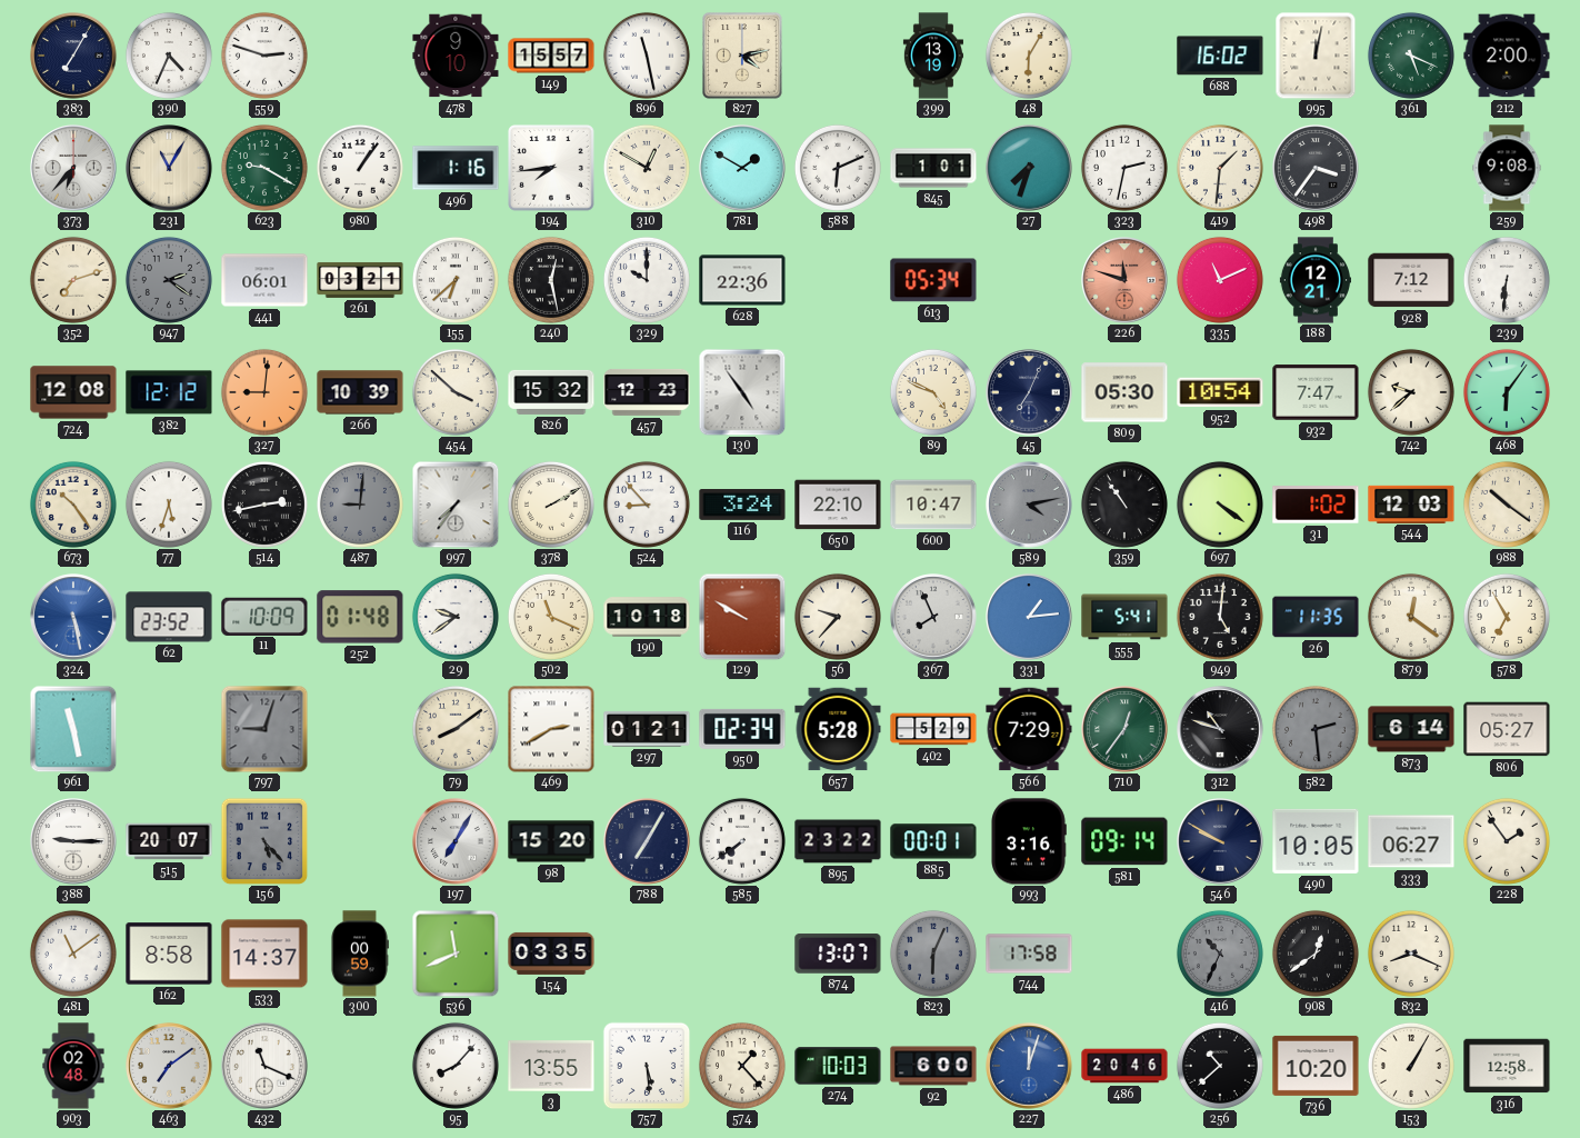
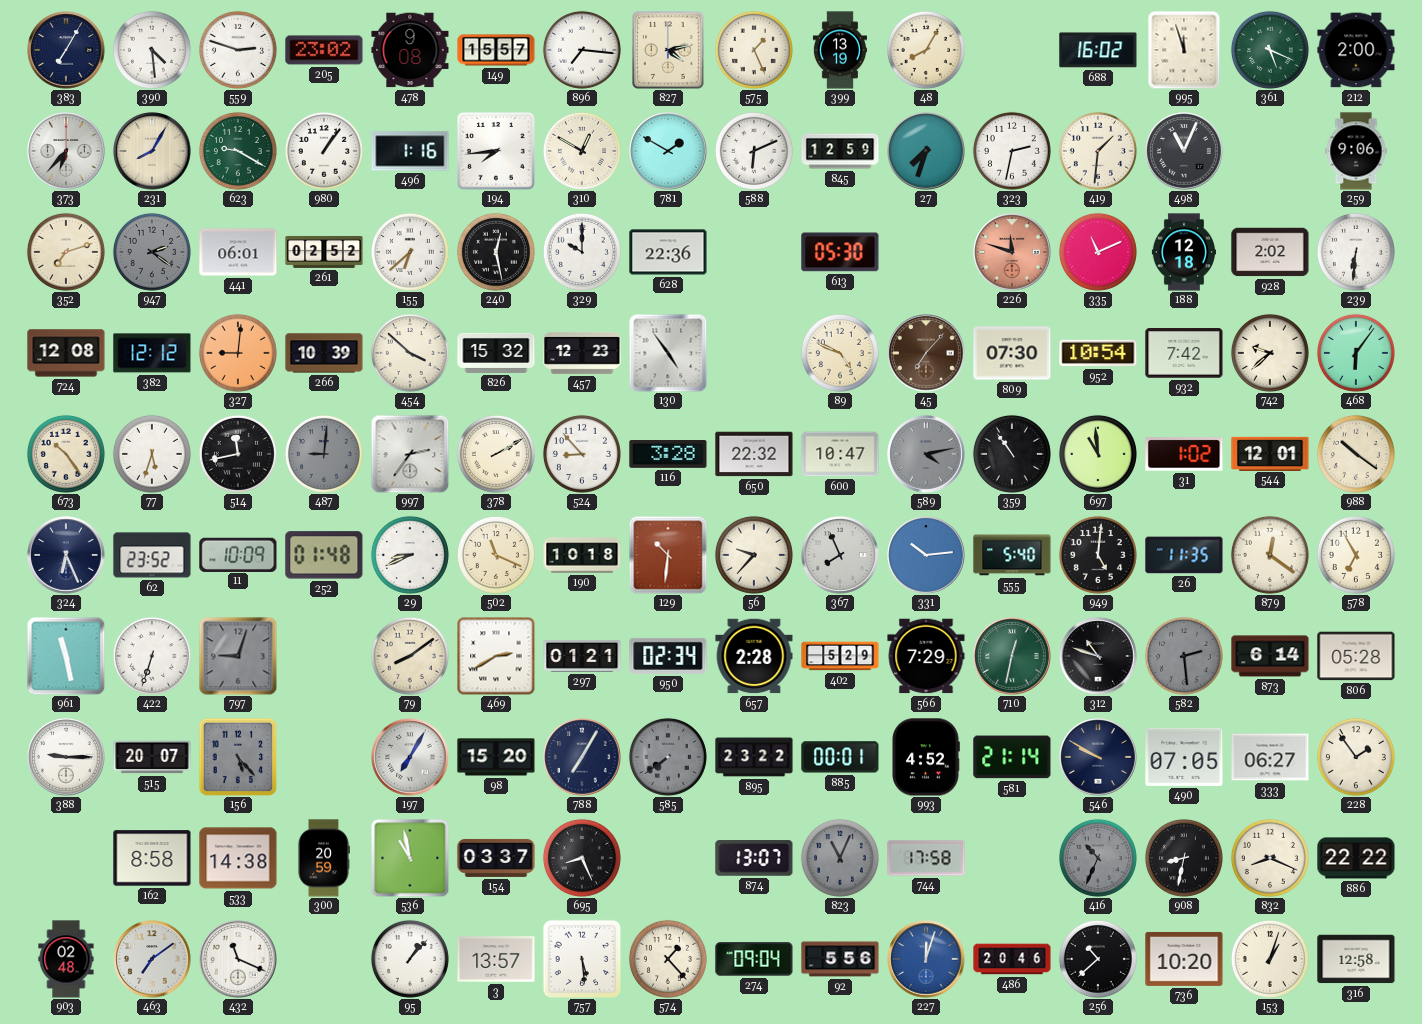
390: 4:34 -> 4:29 (152, 50)
205: none -> 23:02 (324, 50)
478: 9:10 -> 9:08 (410, 50)
896: 11:28 -> 7:16 (582, 50)
575: none -> 1:26 (754, 50)
48: 6:05 -> 8:05 (926, 50)
995: 12:02 -> 11:57 (1184, 50)
231: 11:05 -> 8:05 (152, 151)
845: 1:01 -> 12:59 (840, 151)
498: 3:36 -> 11:04 (1184, 151)
259: 9:08 -> 9:06 (1356, 151)
261: 03:21 -> 02:52 (324, 252)
613: 05:34 -> 05:30 (840, 252)
188: 12:21 -> 12:18 (1183, 252)
928: 7:12 -> 2:02 (1270, 252)
45: 7:04 -> 7:07 (926, 353)
45 dial: navy -> brown (926, 353)
809: 05:30 -> 07:30 (1012, 353)
932: 7:47 -> 7:42 (1184, 353)
514: 2:43 -> 11:43 (238, 454)
997: 7:36 -> 2:36 (410, 454)
116: 3:24 -> 3:28 (668, 455)
650: 22:10 -> 22:32 (754, 454)
697: 4:21 -> 10:59 (1098, 454)
544: 12:03 -> 12:01 (1270, 453)
324: 5:28 -> 6:26 (66, 555)
324 dial: blue -> navy (66, 555)
29: 9:39 -> 8:41 (410, 555)
129: 9:50 -> 10:31 (668, 555)
331: 1:14 -> 10:14 (926, 555)
555: 5:41 -> 5:40 (1012, 555)
422: none -> 6:33 (152, 656)
657: 5:28 -> 2:28 (754, 656)
710: 12:36 -> 12:32 (1012, 656)
806: 05:27 -> 05:28 (1356, 656)
585 dial: white -> grey (668, 757)
993: 3:16 -> 4:52 (926, 757)
581: 09:14 -> 21:14 (1012, 757)
490: 10:05 -> 07:05 (1184, 757)
481: 11:09 -> none (73, 954)
533: 14:37 -> 14:38 (238, 858)
300: 00:59 -> 20:59 (324, 858)
536: 11:41 -> 10:58 (410, 858)
154: 03:35 -> 03:37 (496, 858)
695: none -> 8:26 (582, 858)
823: 6:04 -> 11:04 (840, 858)
908: 12:39 -> 8:32 (1184, 858)
886: none -> 22:22 (1356, 858)
95: 8:07 -> 1:07 (410, 959)
3: 13:55 -> 13:57 (496, 959)
274: 10:03 -> 09:04 (754, 959)
92: 6:00 -> 5:56 (840, 959)
153: 1:05 -> 1:03 (1270, 959)
